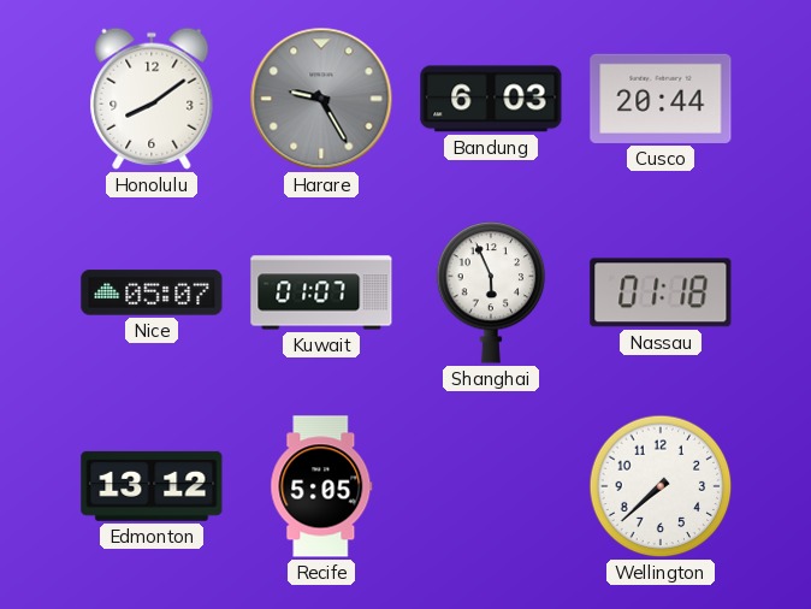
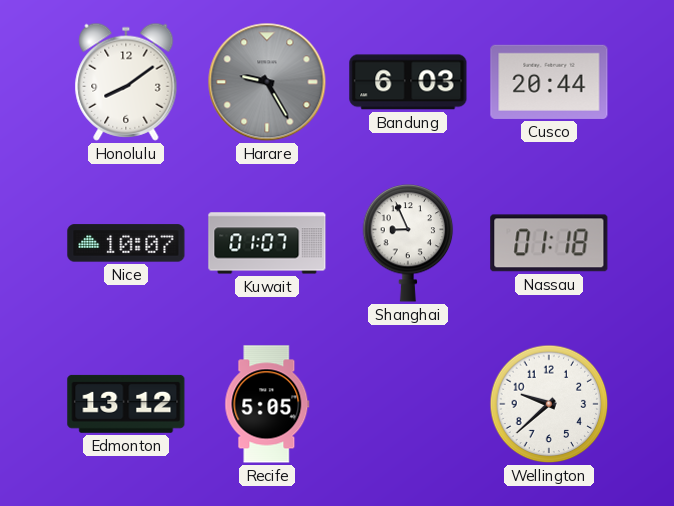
Nice: 05:07 -> 10:07 (126, 243)
Shanghai: 5:56 -> 8:56 (408, 244)
Wellington: 7:38 -> 9:38 (549, 404)
